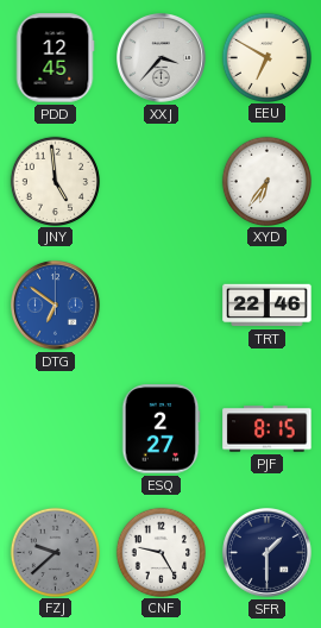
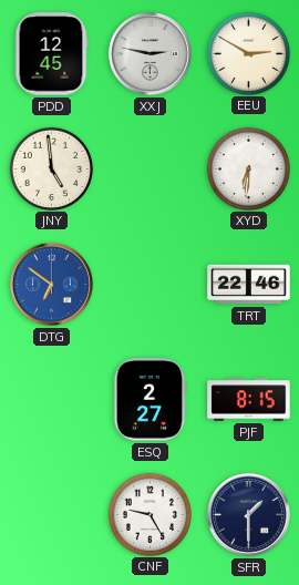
XXJ: 3:37 -> 2:47 (151, 54)
EEU: 6:50 -> 2:50 (248, 53)
XYD: 6:36 -> 6:31 (248, 168)
FZJ: 9:38 -> none (55, 552)
